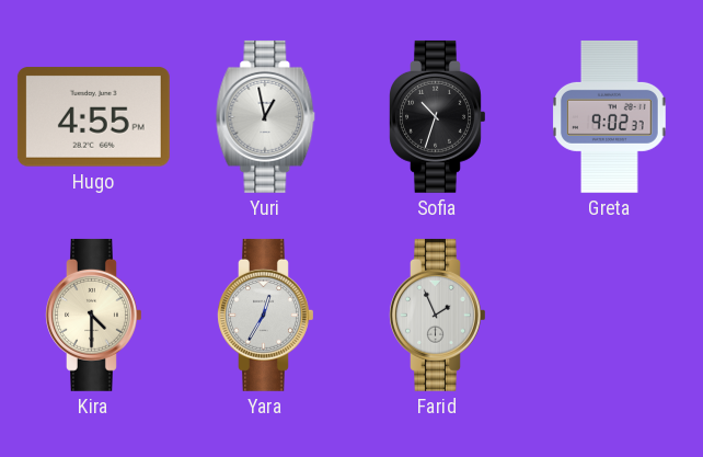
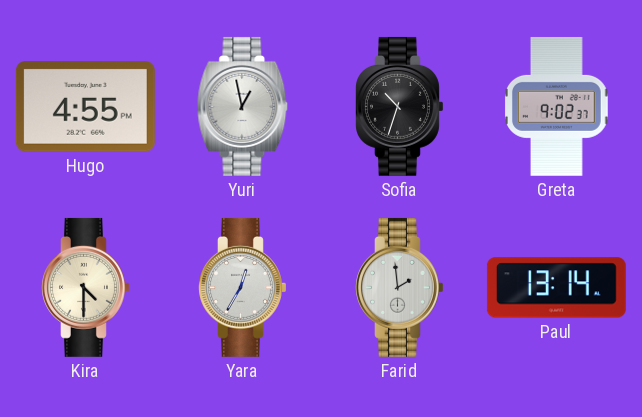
Farid: 1:56 -> 1:59 (400, 287)
Paul: none -> 13:14 (556, 288)
